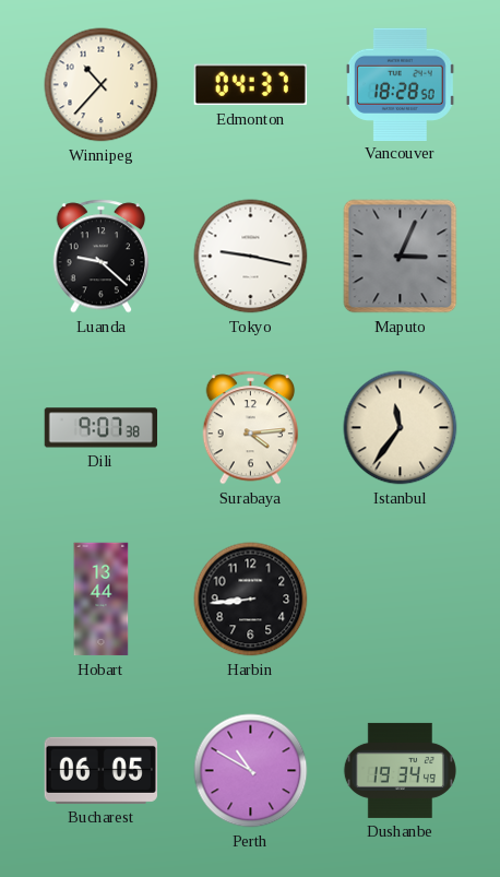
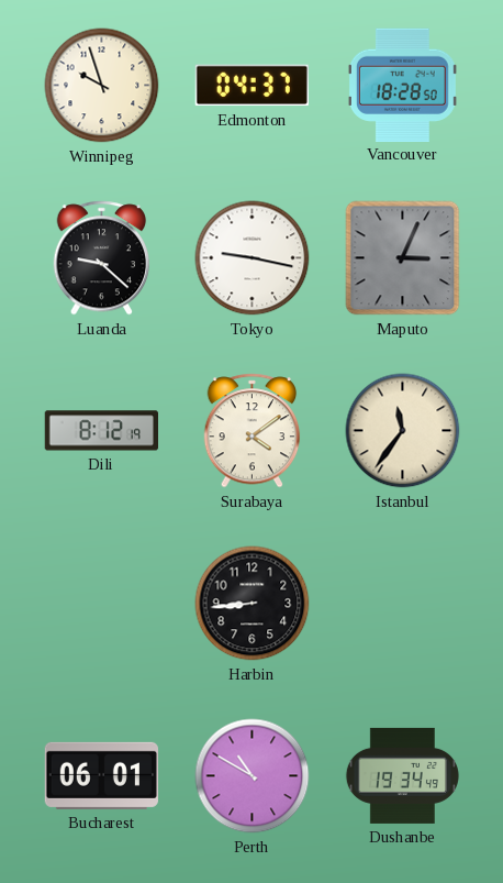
Winnipeg: 10:37 -> 9:57 (102, 86)
Dili: 9:07 -> 8:12 (101, 431)
Surabaya: 4:14 -> 4:09 (253, 431)
Hobart: 13:44 -> none (102, 600)
Bucharest: 06:05 -> 06:01 (101, 775)
